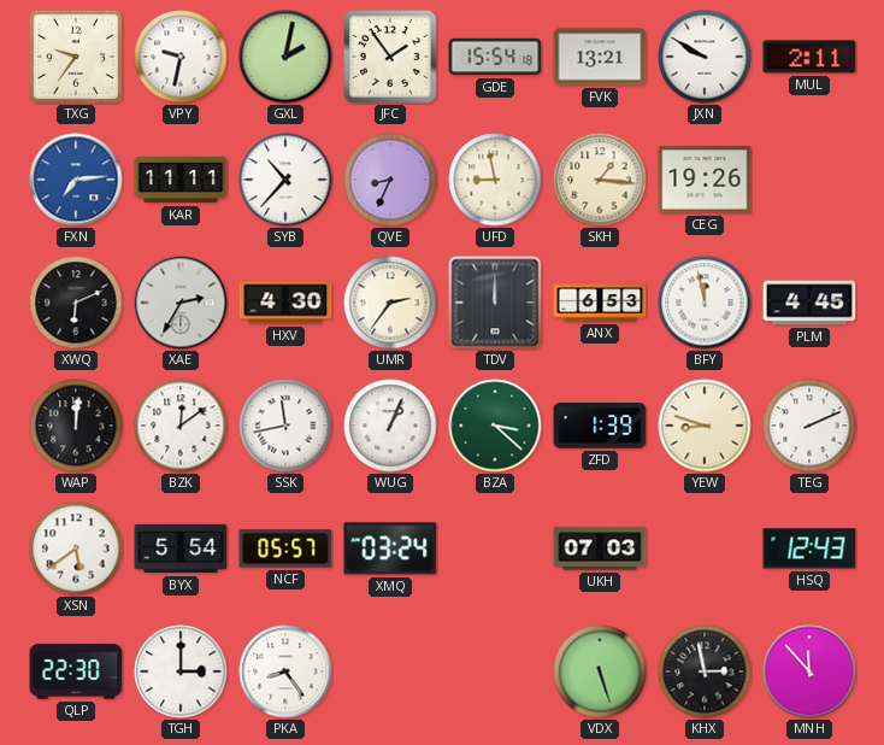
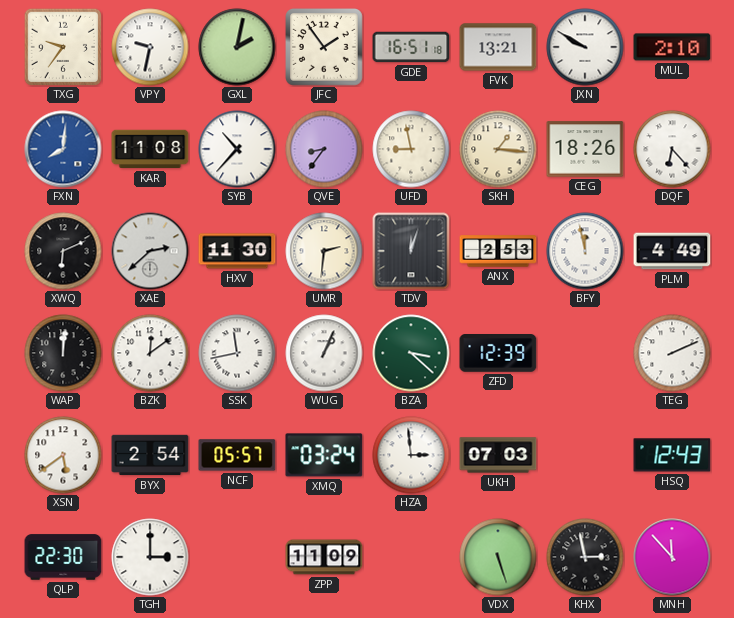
GDE: 15:54 -> 16:51 (411, 47)
MUL: 2:11 -> 2:10 (672, 47)
FXN: 7:14 -> 8:01 (63, 149)
KAR: 11:11 -> 11:08 (150, 149)
QVE: 8:34 -> 8:36 (324, 149)
CEG: 19:26 -> 18:26 (585, 149)
DQF: none -> 6:23 (672, 149)
XAE: 2:35 -> 2:38 (150, 251)
HXV: 4:30 -> 11:30 (237, 251)
UMR: 2:36 -> 2:31 (324, 251)
TDV: 12:00 -> 12:03 (411, 251)
ANX: 6:53 -> 2:53 (498, 251)
PLM: 4:45 -> 4:49 (672, 251)
ZFD: 1:39 -> 12:39 (498, 354)
YEW: 8:48 -> none (705, 426)
BYX: 5:54 -> 2:54 (150, 455)
HZA: none -> 2:59 (411, 455)
PKA: 8:24 -> none (285, 671)
ZPP: none -> 11:09 (324, 557)
